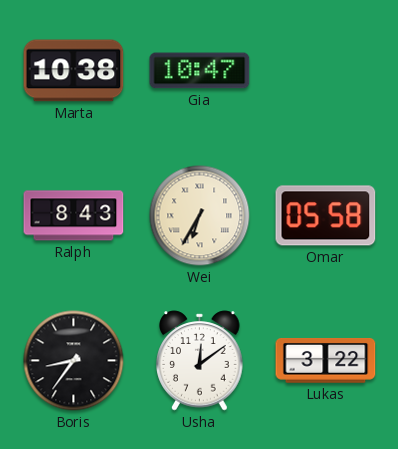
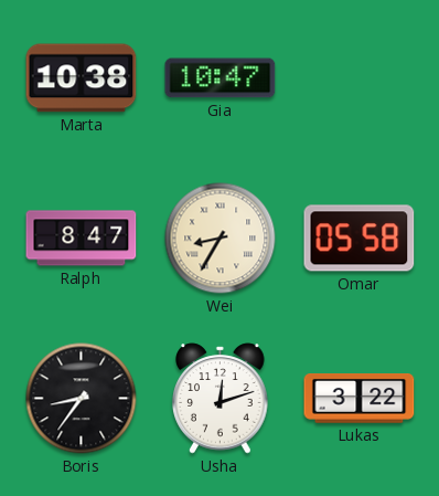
Ralph: 8:43 -> 8:47 (82, 239)
Wei: 6:35 -> 8:35 (221, 239)
Usha: 12:09 -> 12:12 (221, 399)
